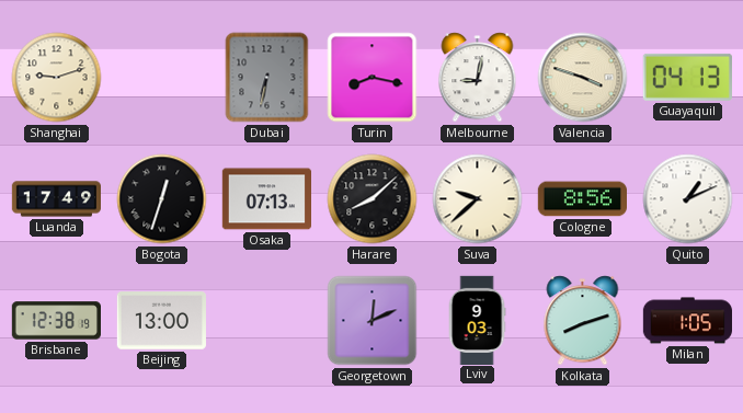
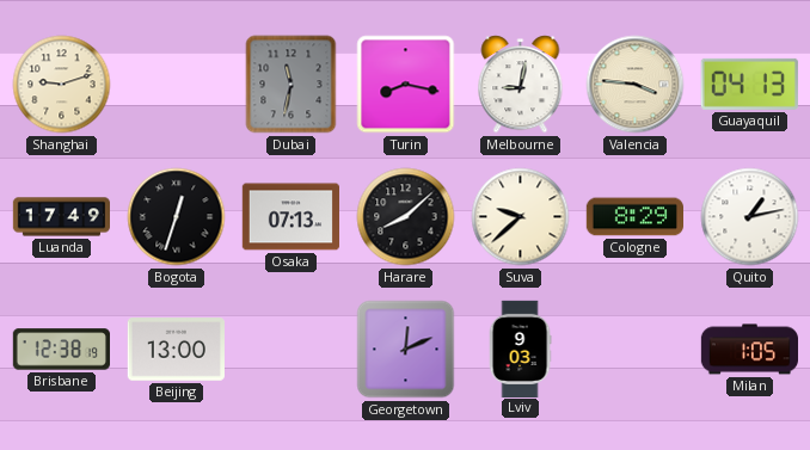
Dubai: 6:32 -> 11:32 (292, 85)
Valencia: 3:48 -> 3:46 (636, 85)
Cologne: 8:56 -> 8:29 (634, 217)
Quito: 1:11 -> 1:13 (750, 217)
Kolkata: 8:12 -> none (583, 321)
